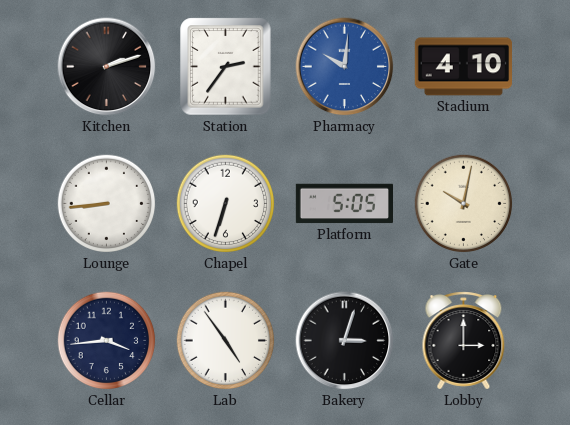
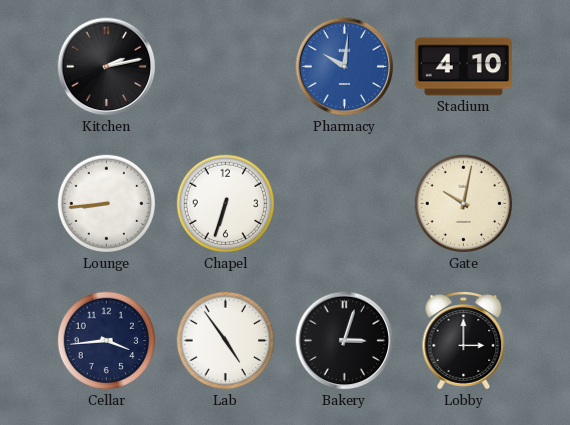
Kitchen: 2:12 -> 2:13 (107, 67)
Station: 2:36 -> none (226, 67)
Platform: 5:05 -> none (344, 204)
